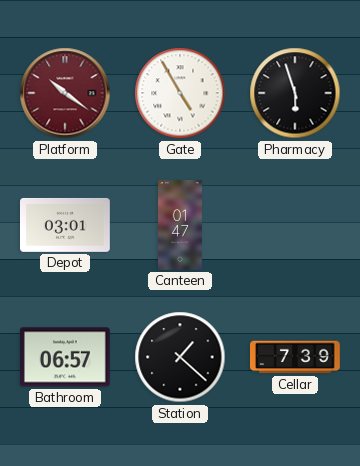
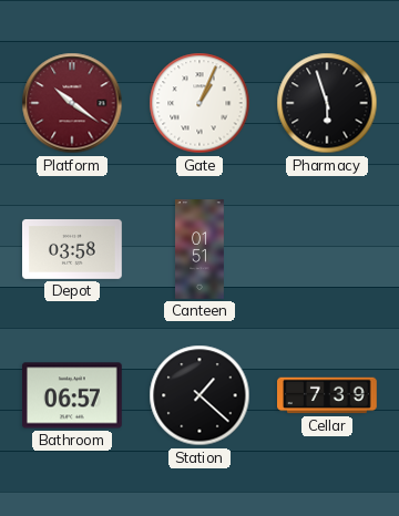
Gate: 4:55 -> 1:04 (199, 103)
Depot: 03:01 -> 03:58 (73, 249)
Canteen: 01:47 -> 01:51 (201, 249)
